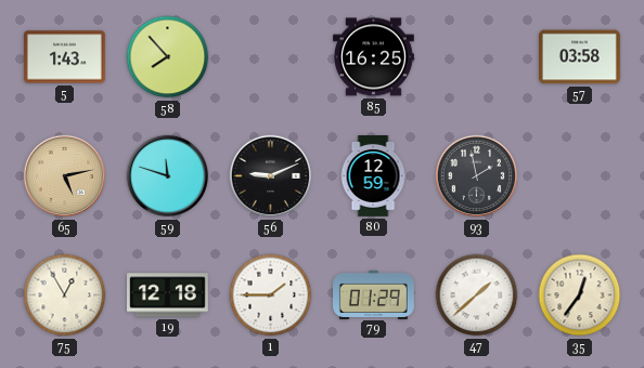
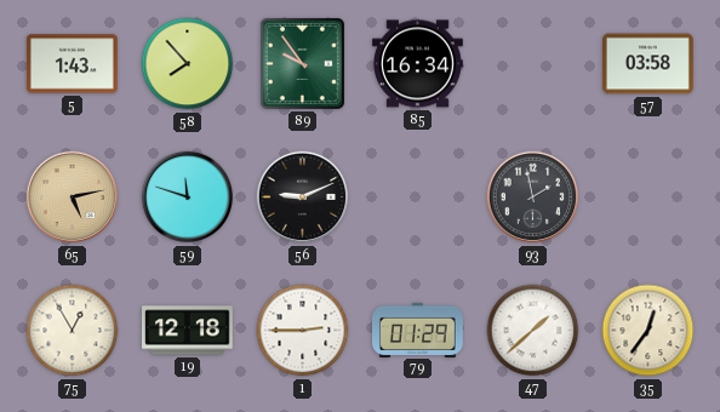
89: none -> 9:54 (302, 63)
85: 16:25 -> 16:34 (417, 64)
80: 12:59 -> none (373, 176)
1: 1:45 -> 2:45 (303, 331)
